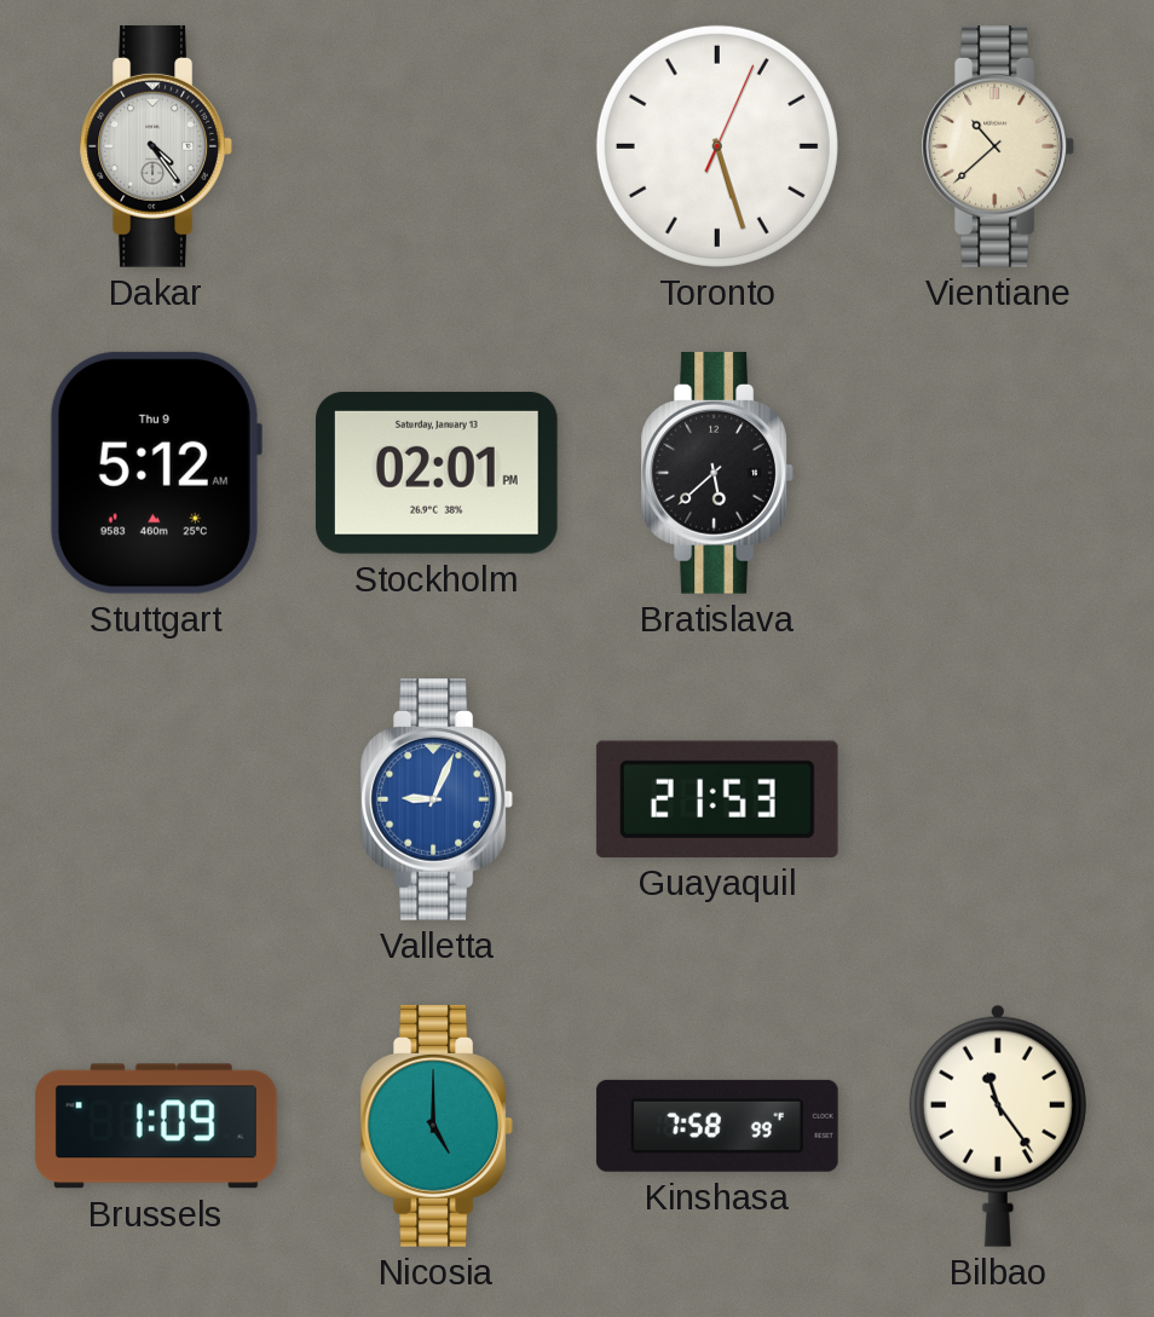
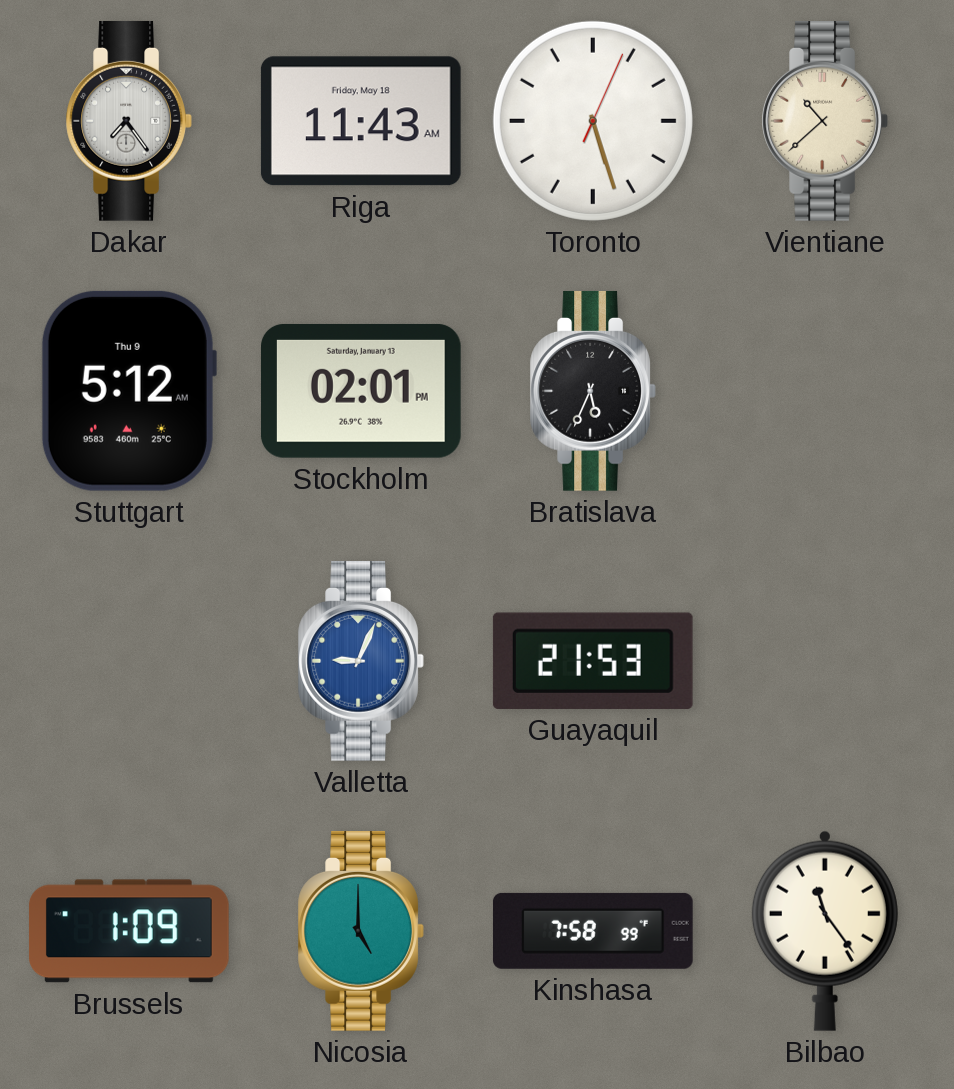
Dakar: 4:24 -> 7:24 (129, 121)
Riga: none -> 11:43 (361, 121)
Bratislava: 5:38 -> 5:34 (593, 391)
